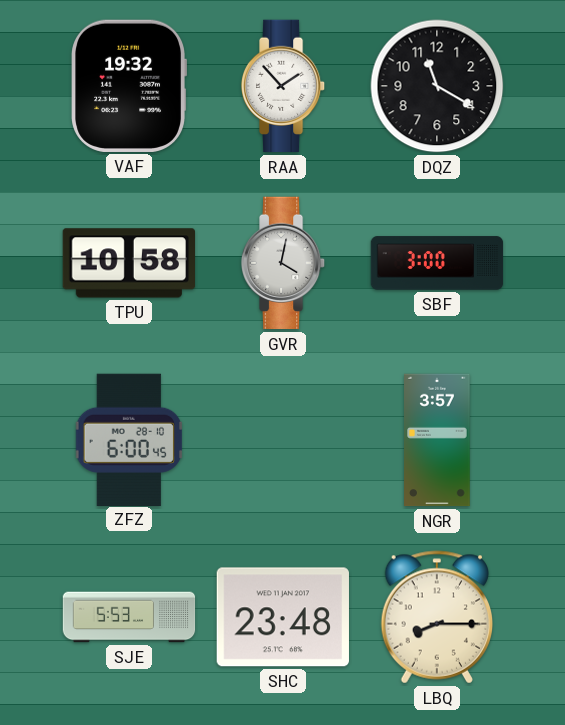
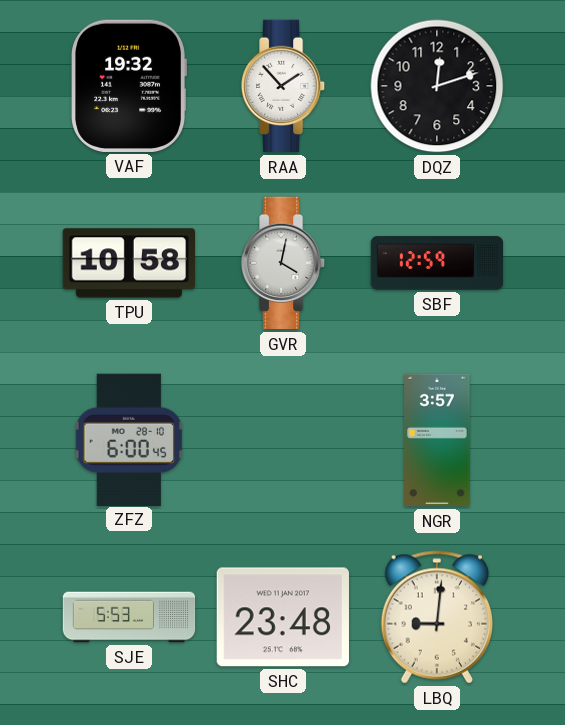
DQZ: 11:20 -> 12:12 (437, 86)
SBF: 3:00 -> 12:59 (437, 263)
LBQ: 8:15 -> 9:01 (436, 617)
